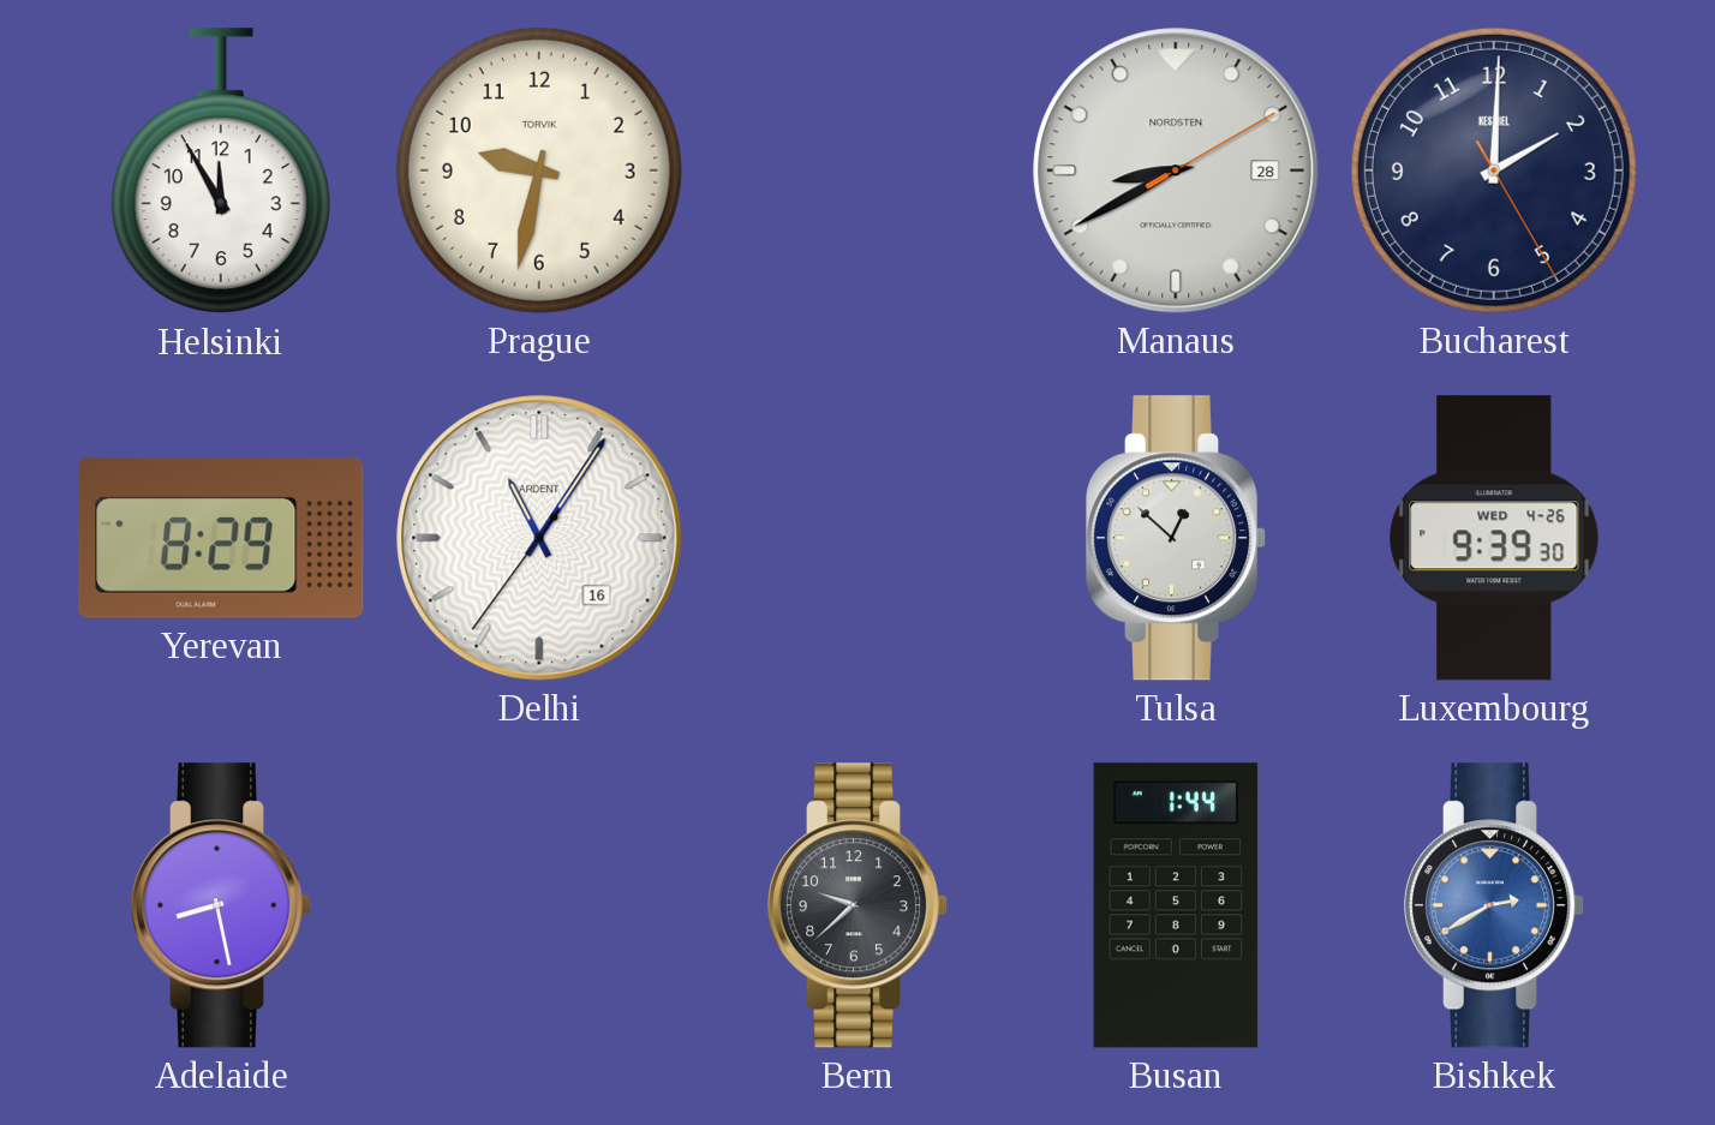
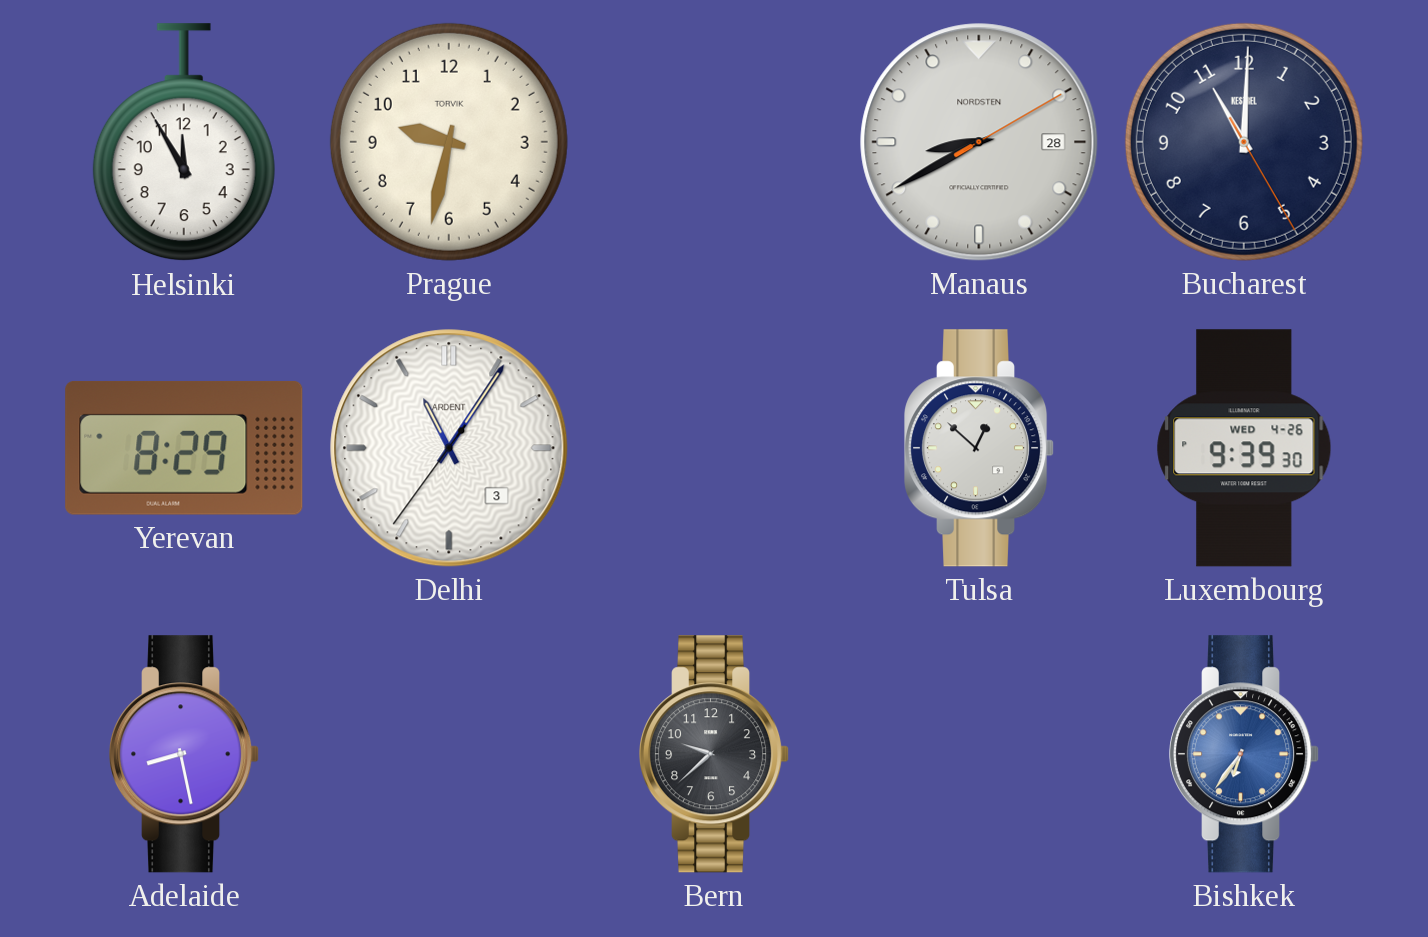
Bucharest: 2:00 -> 11:00 (1244, 142)
Delhi date: 16 -> 3 (449, 448)
Busan: 1:44 -> none (1176, 905)
Bishkek: 2:40 -> 6:36 (1245, 754)
